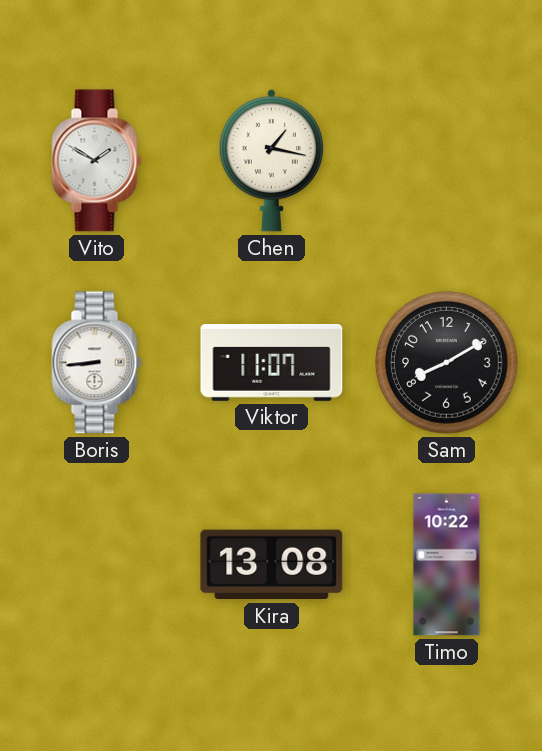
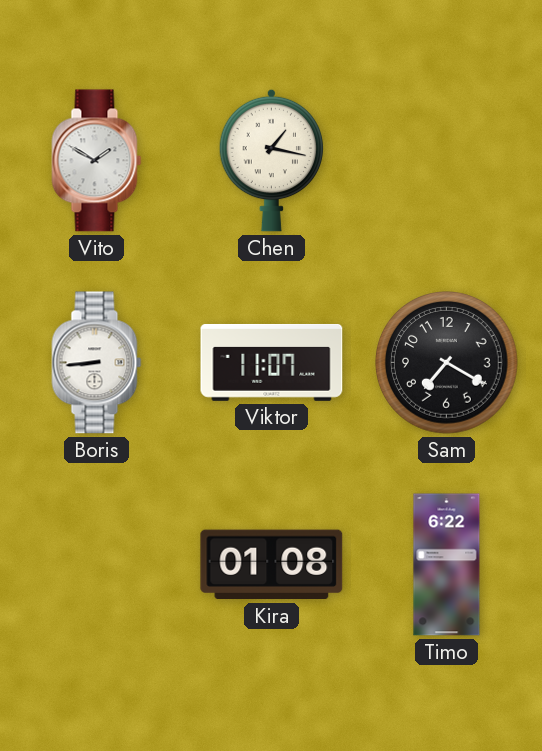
Sam: 8:10 -> 7:20 (447, 363)
Kira: 13:08 -> 01:08 (272, 565)
Timo: 10:22 -> 6:22 (447, 565)
